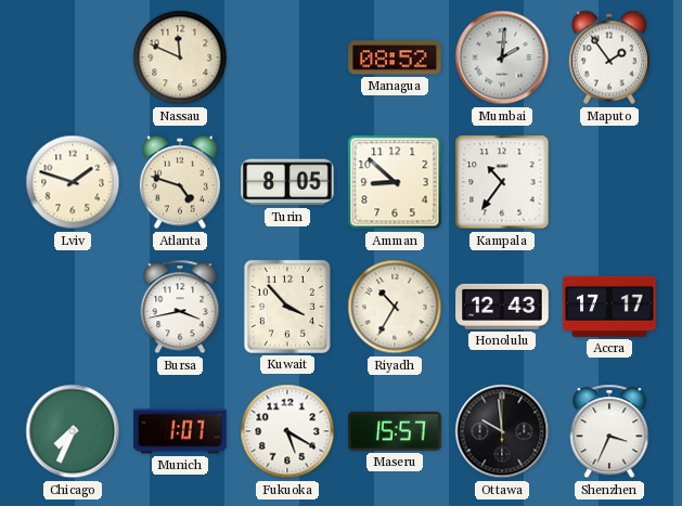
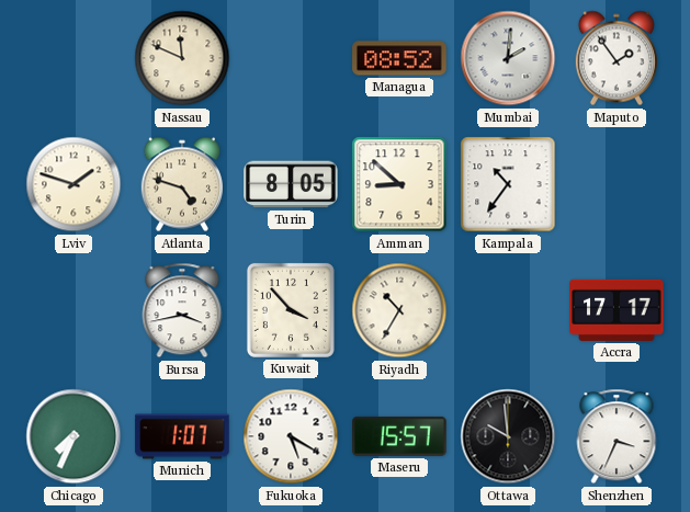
Honolulu: 12:43 -> none (502, 307)
